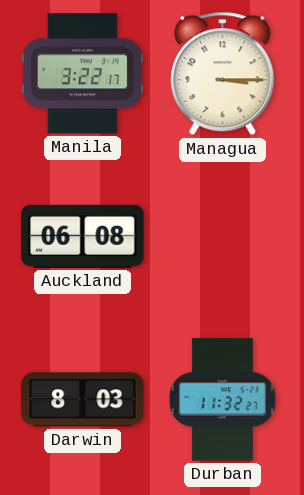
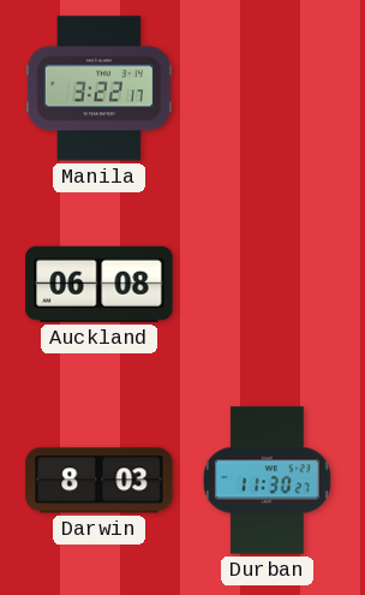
Managua: 3:15 -> none (223, 74)
Durban: 11:32 -> 11:30 (267, 481)
